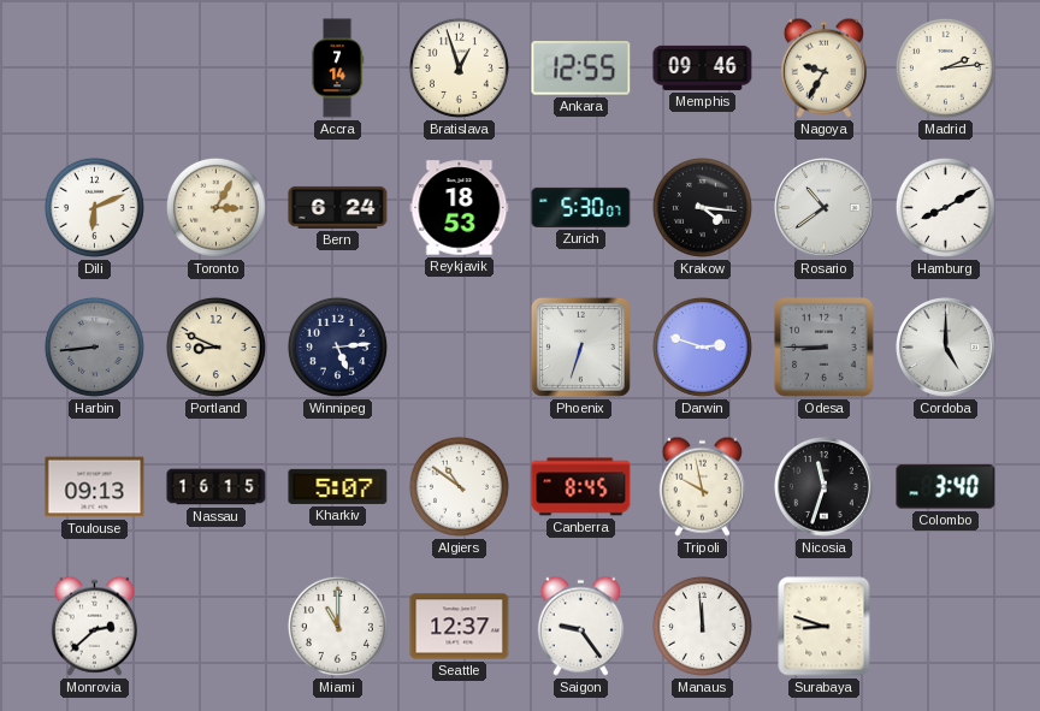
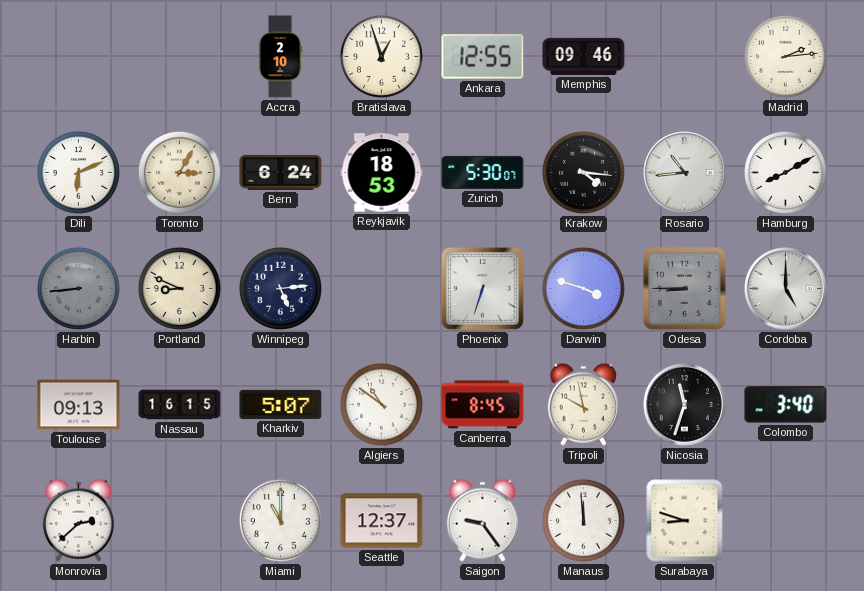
Accra: 7:14 -> 2:10 (280, 57)
Nagoya: 9:35 -> none (823, 67)
Rosario: 10:39 -> 10:44 (685, 173)
Darwin: 2:48 -> 3:48 (583, 288)
